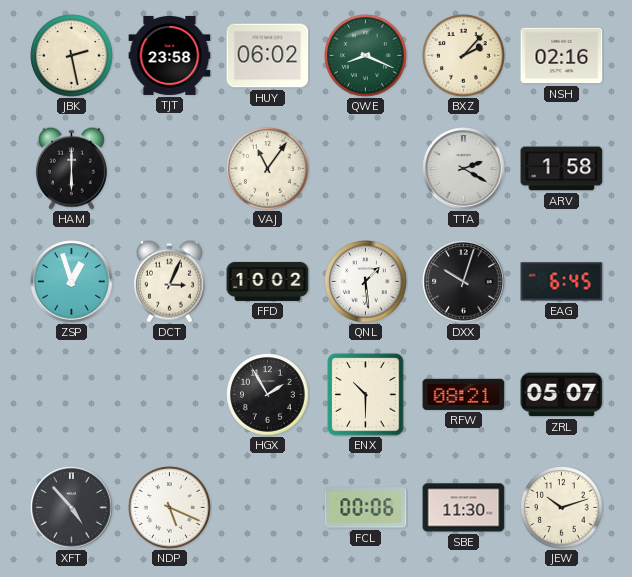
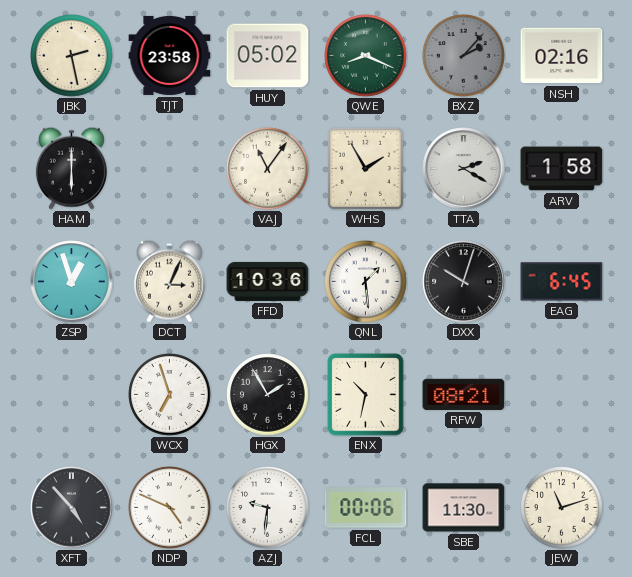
HUY: 06:02 -> 05:02 (268, 56)
BXZ dial: cream -> grey (464, 56)
WHS: none -> 1:55 (365, 168)
FFD: 10:02 -> 10:36 (268, 281)
WCX: none -> 6:57 (170, 395)
ENX: 10:30 -> 10:32 (366, 395)
ZRL: 05:07 -> none (562, 395)
NDP: 5:19 -> 4:49 (170, 508)
AZJ: none -> 9:31 (268, 508)
JEW: 10:12 -> 11:12 (562, 508)
